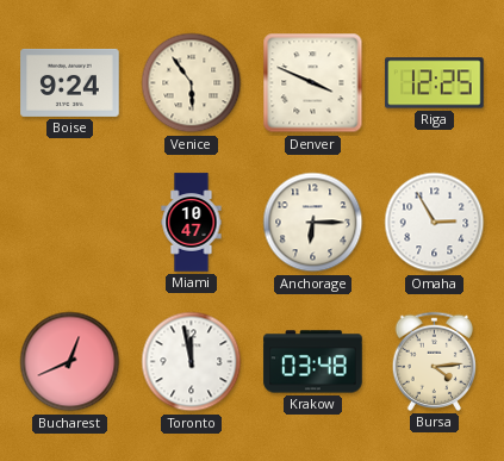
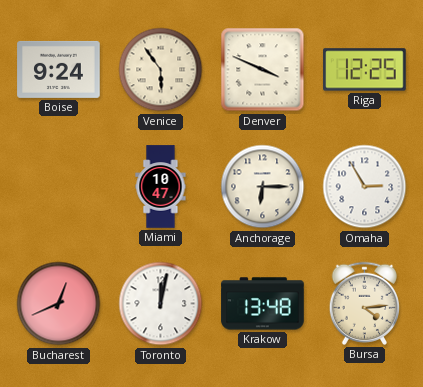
Toronto: 11:58 -> 12:02 (161, 304)
Krakow: 03:48 -> 13:48 (263, 304)
